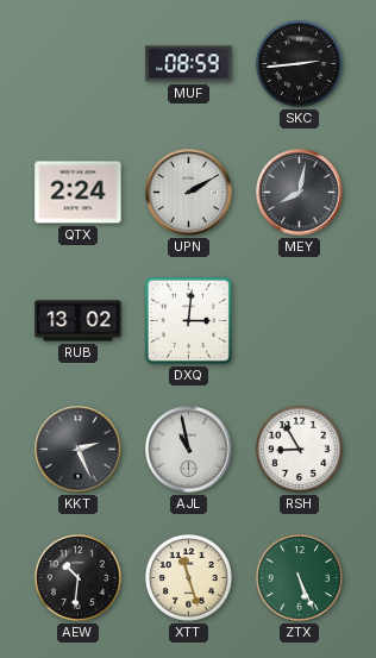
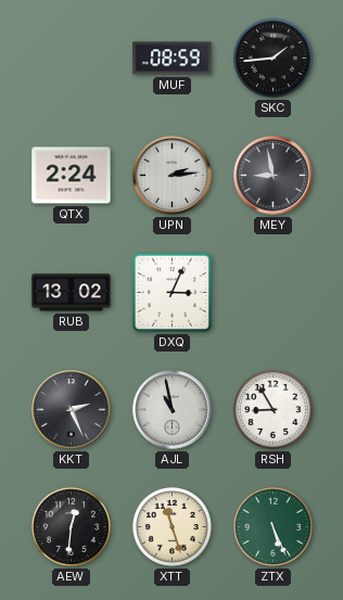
SKC: 2:44 -> 1:44 (272, 58)
UPN: 2:10 -> 2:14 (173, 176)
MEY: 8:02 -> 8:58 (274, 176)
DXQ: 3:01 -> 3:04 (171, 292)
AEW: 10:31 -> 12:31 (71, 526)
